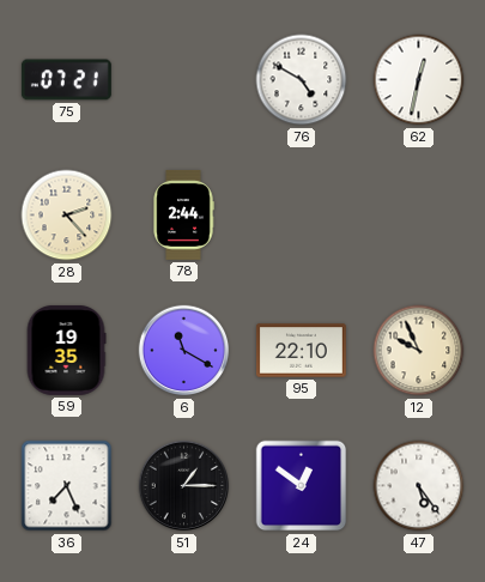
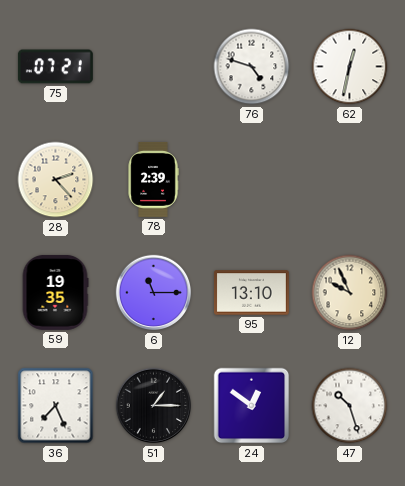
76: 4:50 -> 4:48 (252, 67)
78: 2:44 -> 2:39 (153, 179)
6: 11:20 -> 11:15 (154, 293)
95: 22:10 -> 13:10 (251, 293)
47: 5:24 -> 10:27 (350, 406)
